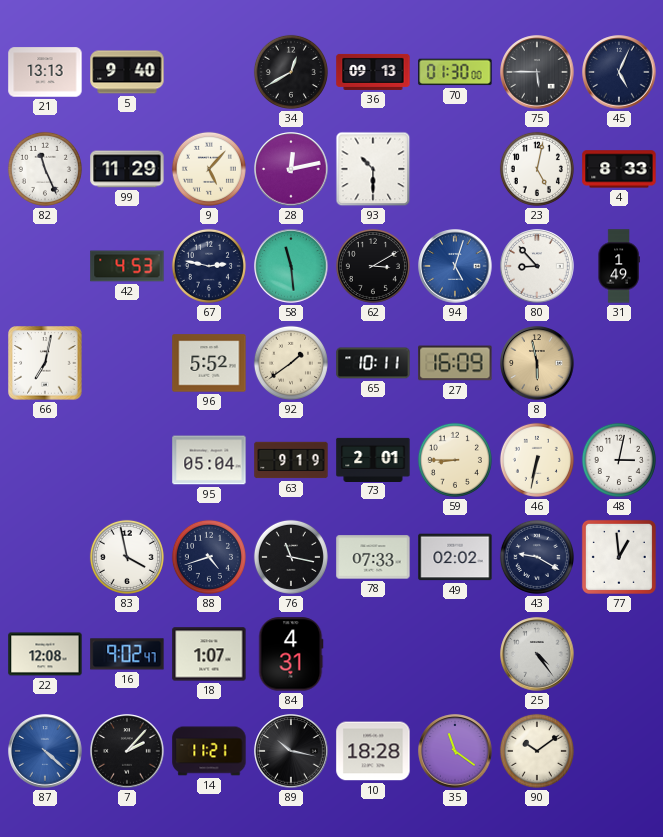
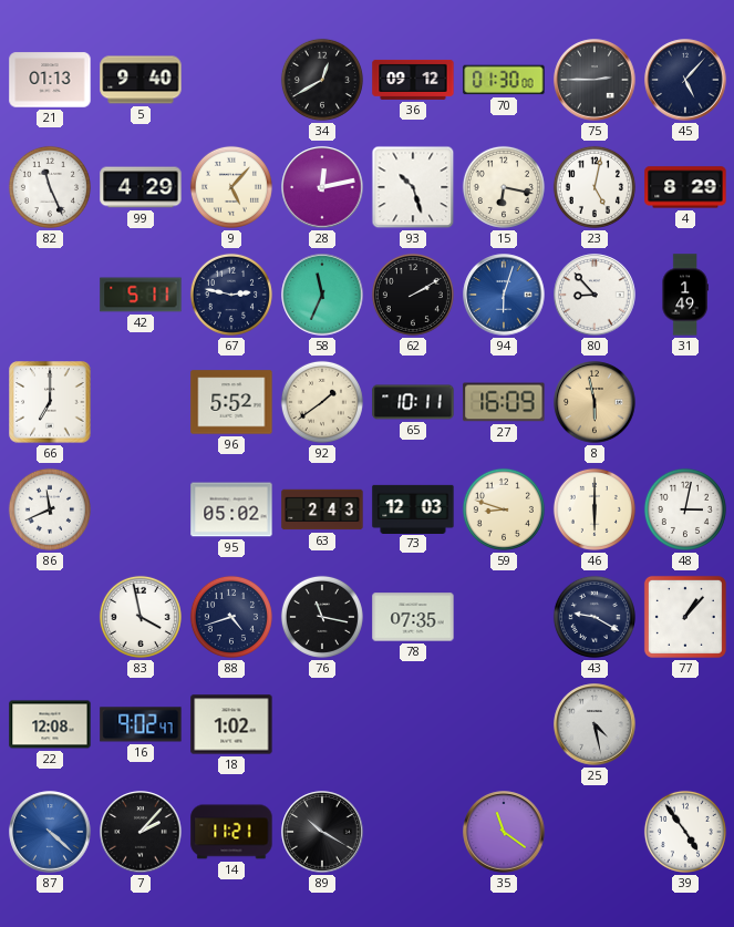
21: 13:13 -> 01:13 (50, 80)
36: 09:13 -> 09:12 (413, 80)
75: 5:45 -> 2:45 (595, 80)
45: 5:04 -> 5:07 (685, 80)
99: 11:29 -> 4:29 (141, 187)
93: 10:30 -> 10:27 (413, 187)
15: none -> 6:17 (504, 187)
4: 8:33 -> 8:29 (685, 187)
42: 4:53 -> 5:11 (141, 295)
58: 11:29 -> 11:34 (322, 295)
62: 3:10 -> 2:10 (413, 295)
94: 5:03 -> 6:03 (504, 295)
66: 7:02 -> 7:00 (50, 402)
86: none -> 11:41 (50, 509)
95: 05:04 -> 05:02 (231, 509)
63: 9:19 -> 2:43 (322, 509)
73: 2:01 -> 12:03 (413, 508)
59: 8:45 -> 8:48 (504, 509)
46: 6:32 -> 6:00 (595, 509)
78: 07:33 -> 07:35 (413, 617)
49: 02:02 -> none (455, 557)
77: 12:59 -> 1:07 (685, 617)
18: 1:07 -> 1:02 (231, 724)
84: 4:31 -> none (291, 654)
25: 4:24 -> 4:28 (595, 724)
89: 10:17 -> 10:20 (322, 832)
10: 18:28 -> none (373, 751)
90: 10:09 -> none (537, 751)
39: none -> 4:54 (685, 832)
